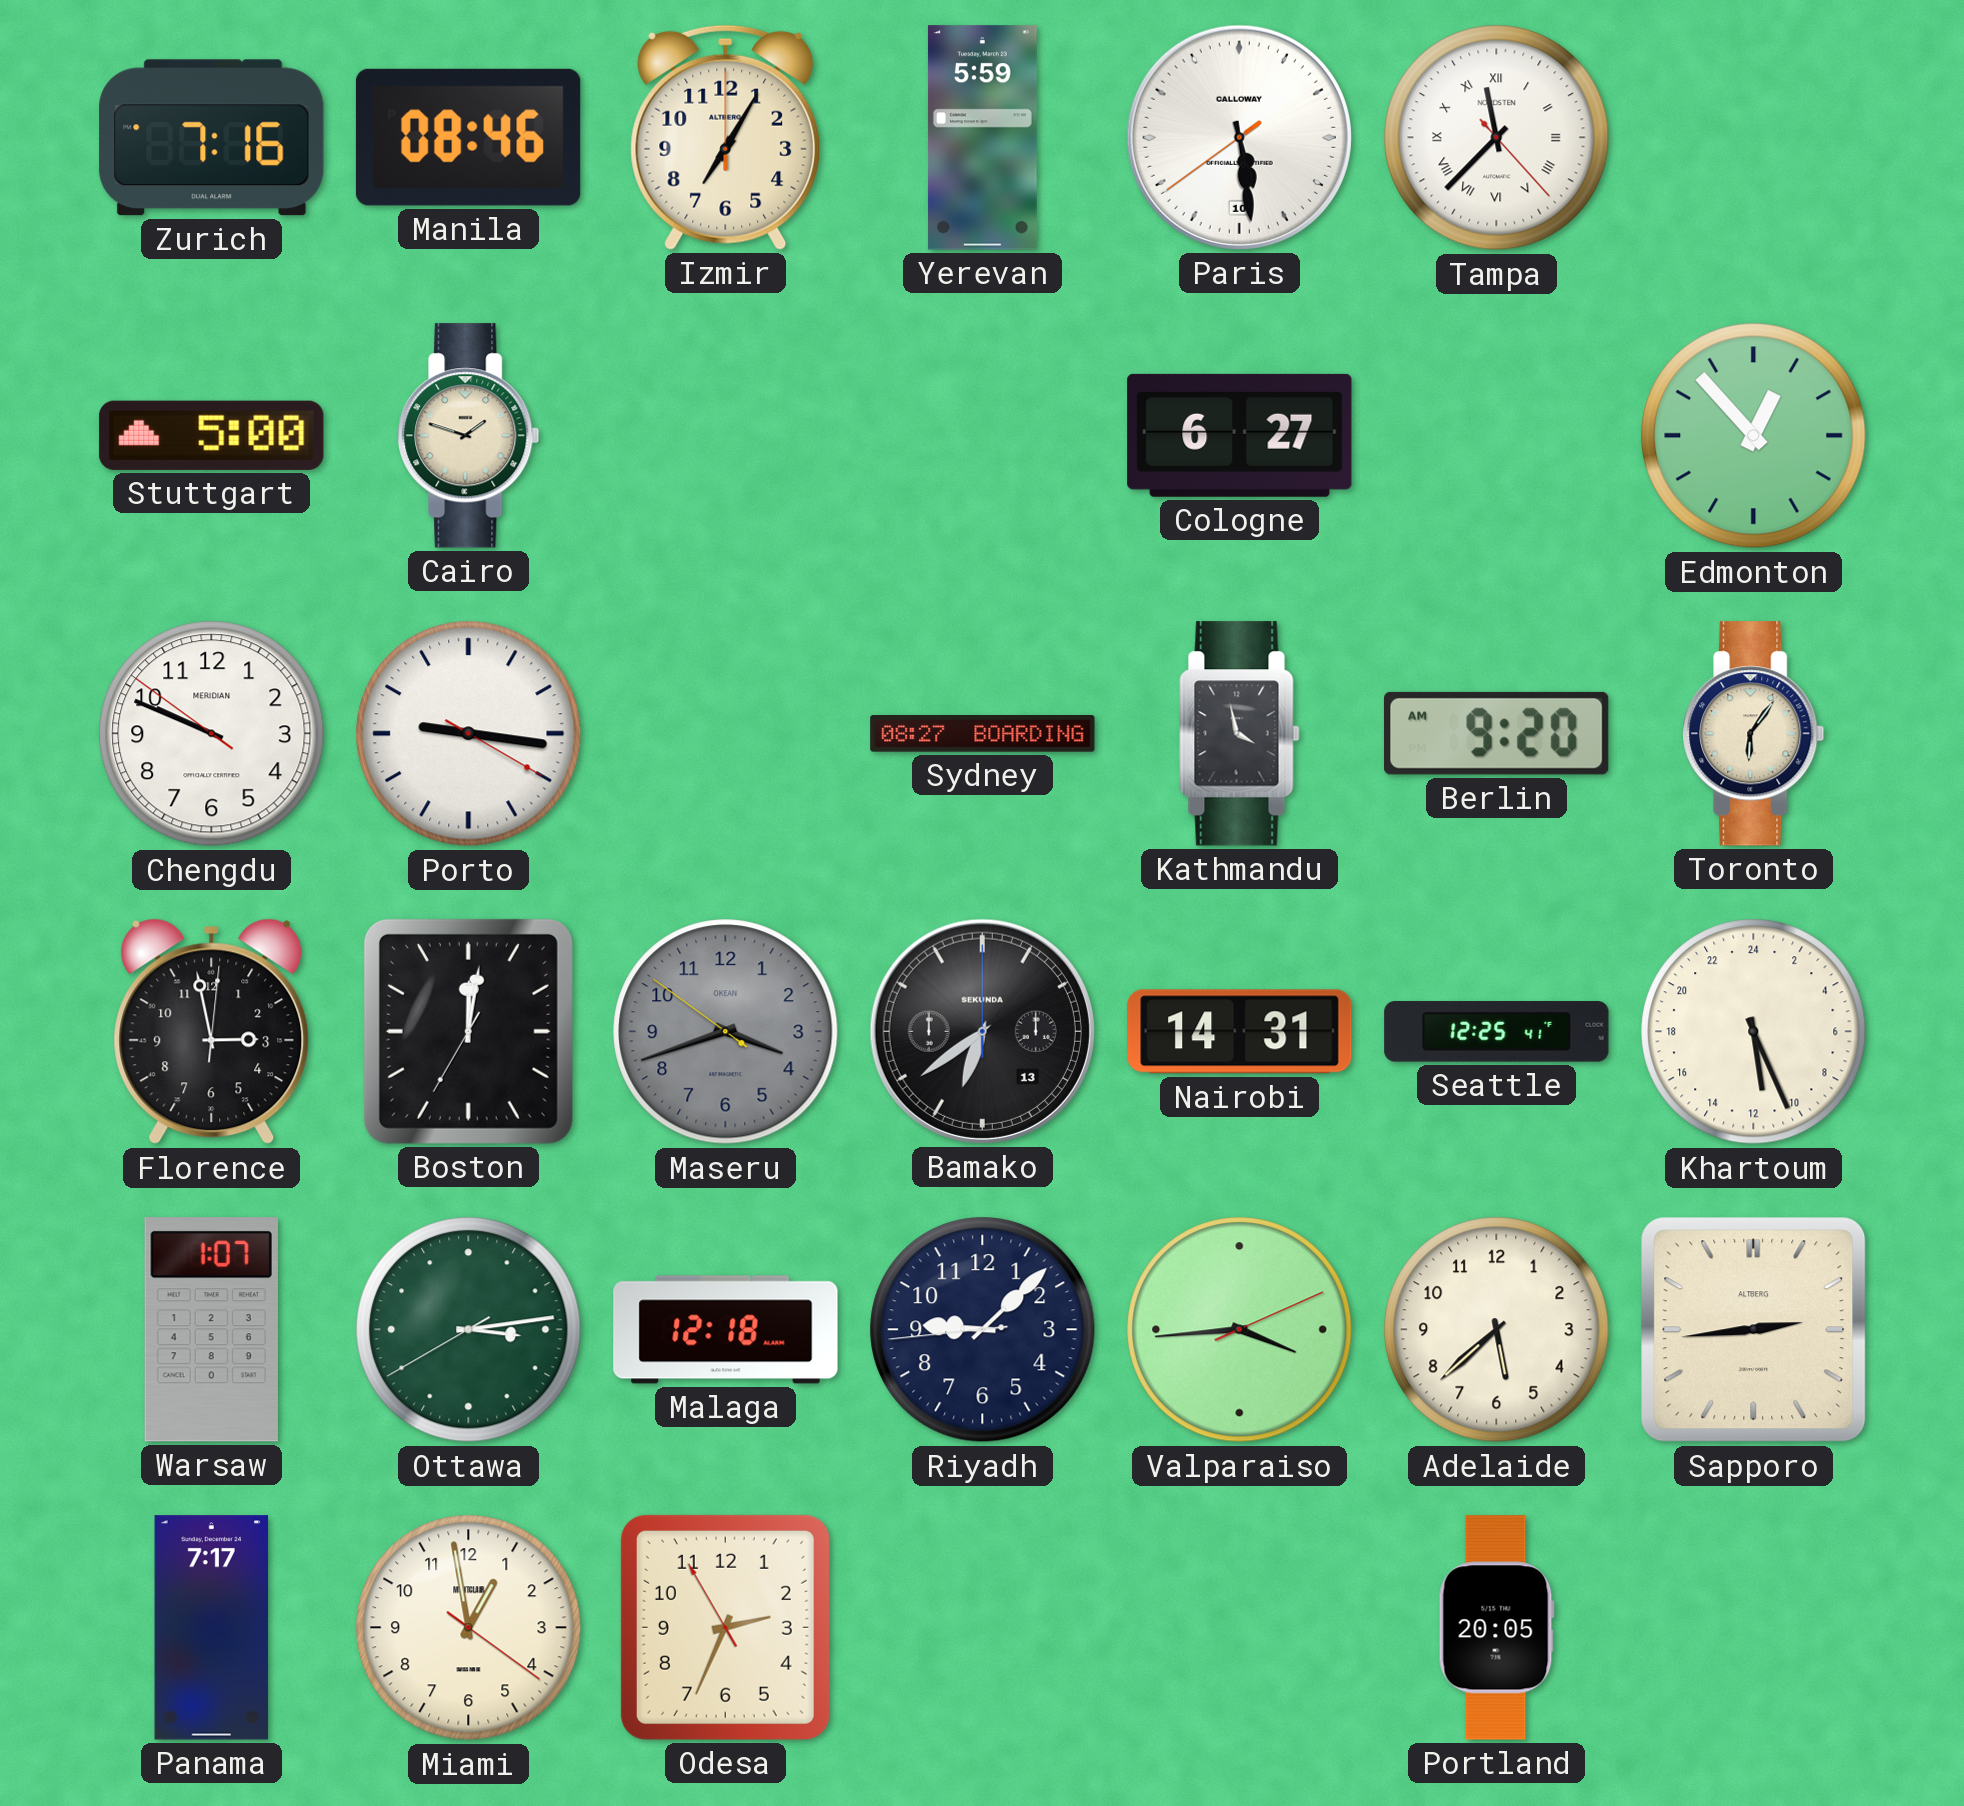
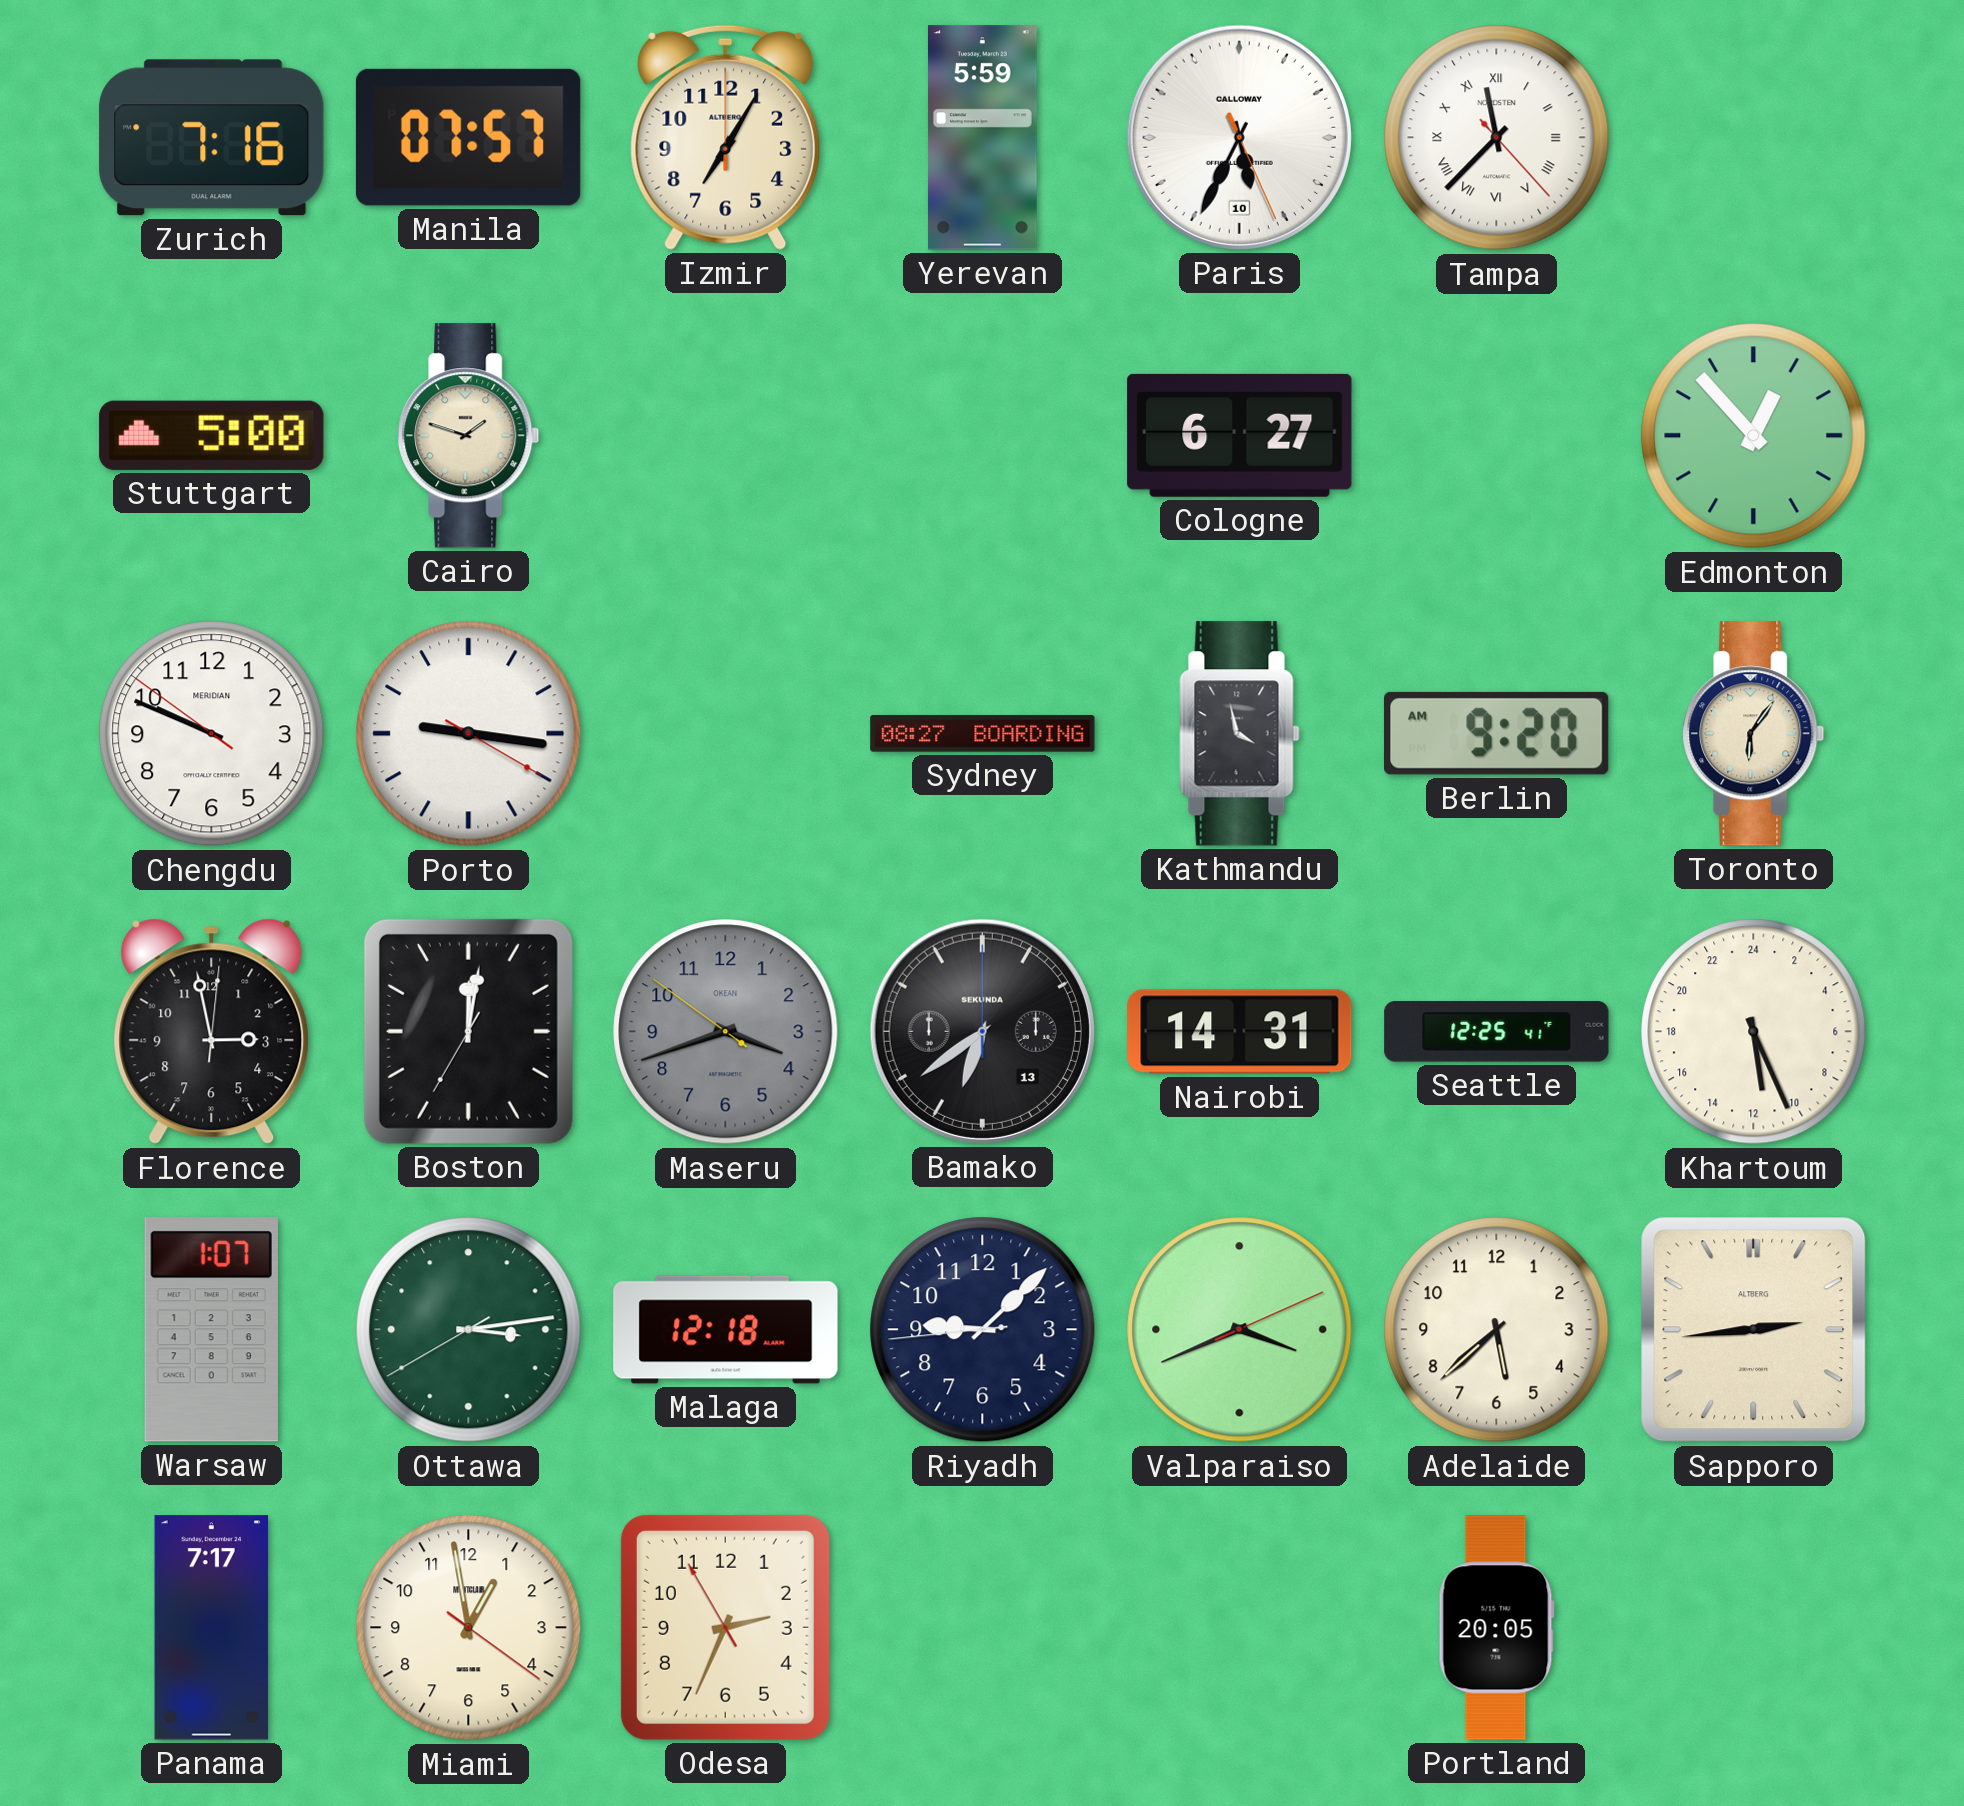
Manila: 08:46 -> 07:57 (468, 137)
Paris: 5:28 -> 5:34 (1239, 137)
Valparaiso: 3:44 -> 3:41 (1240, 1330)
